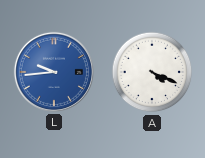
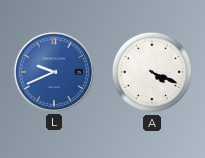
L: 9:44 -> 9:41 (54, 72)
